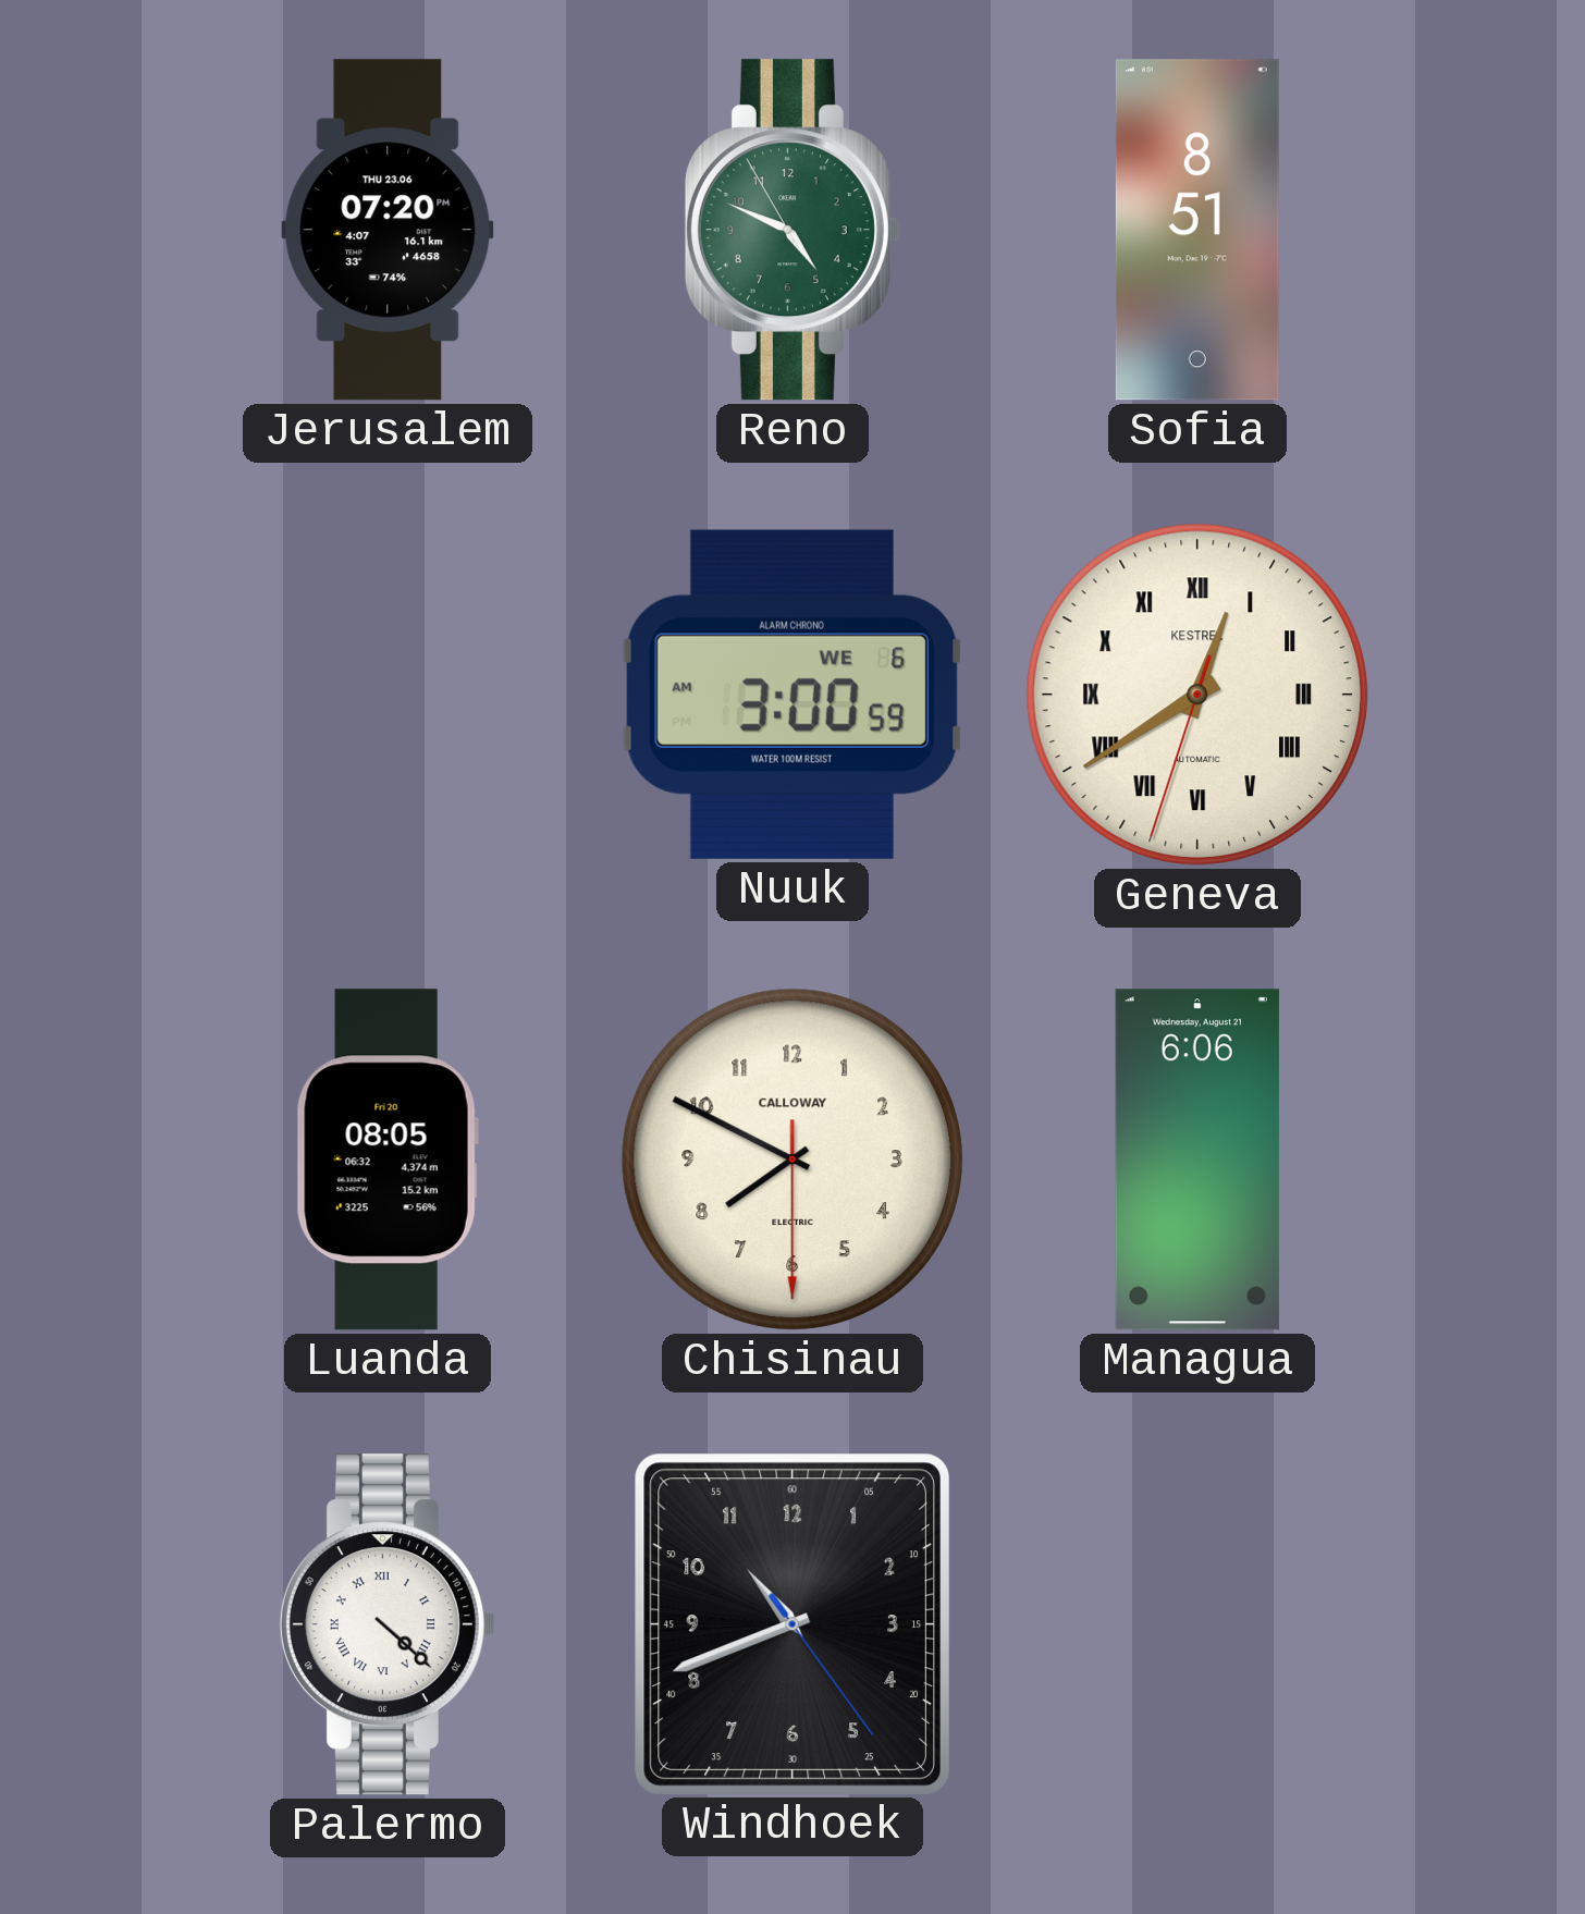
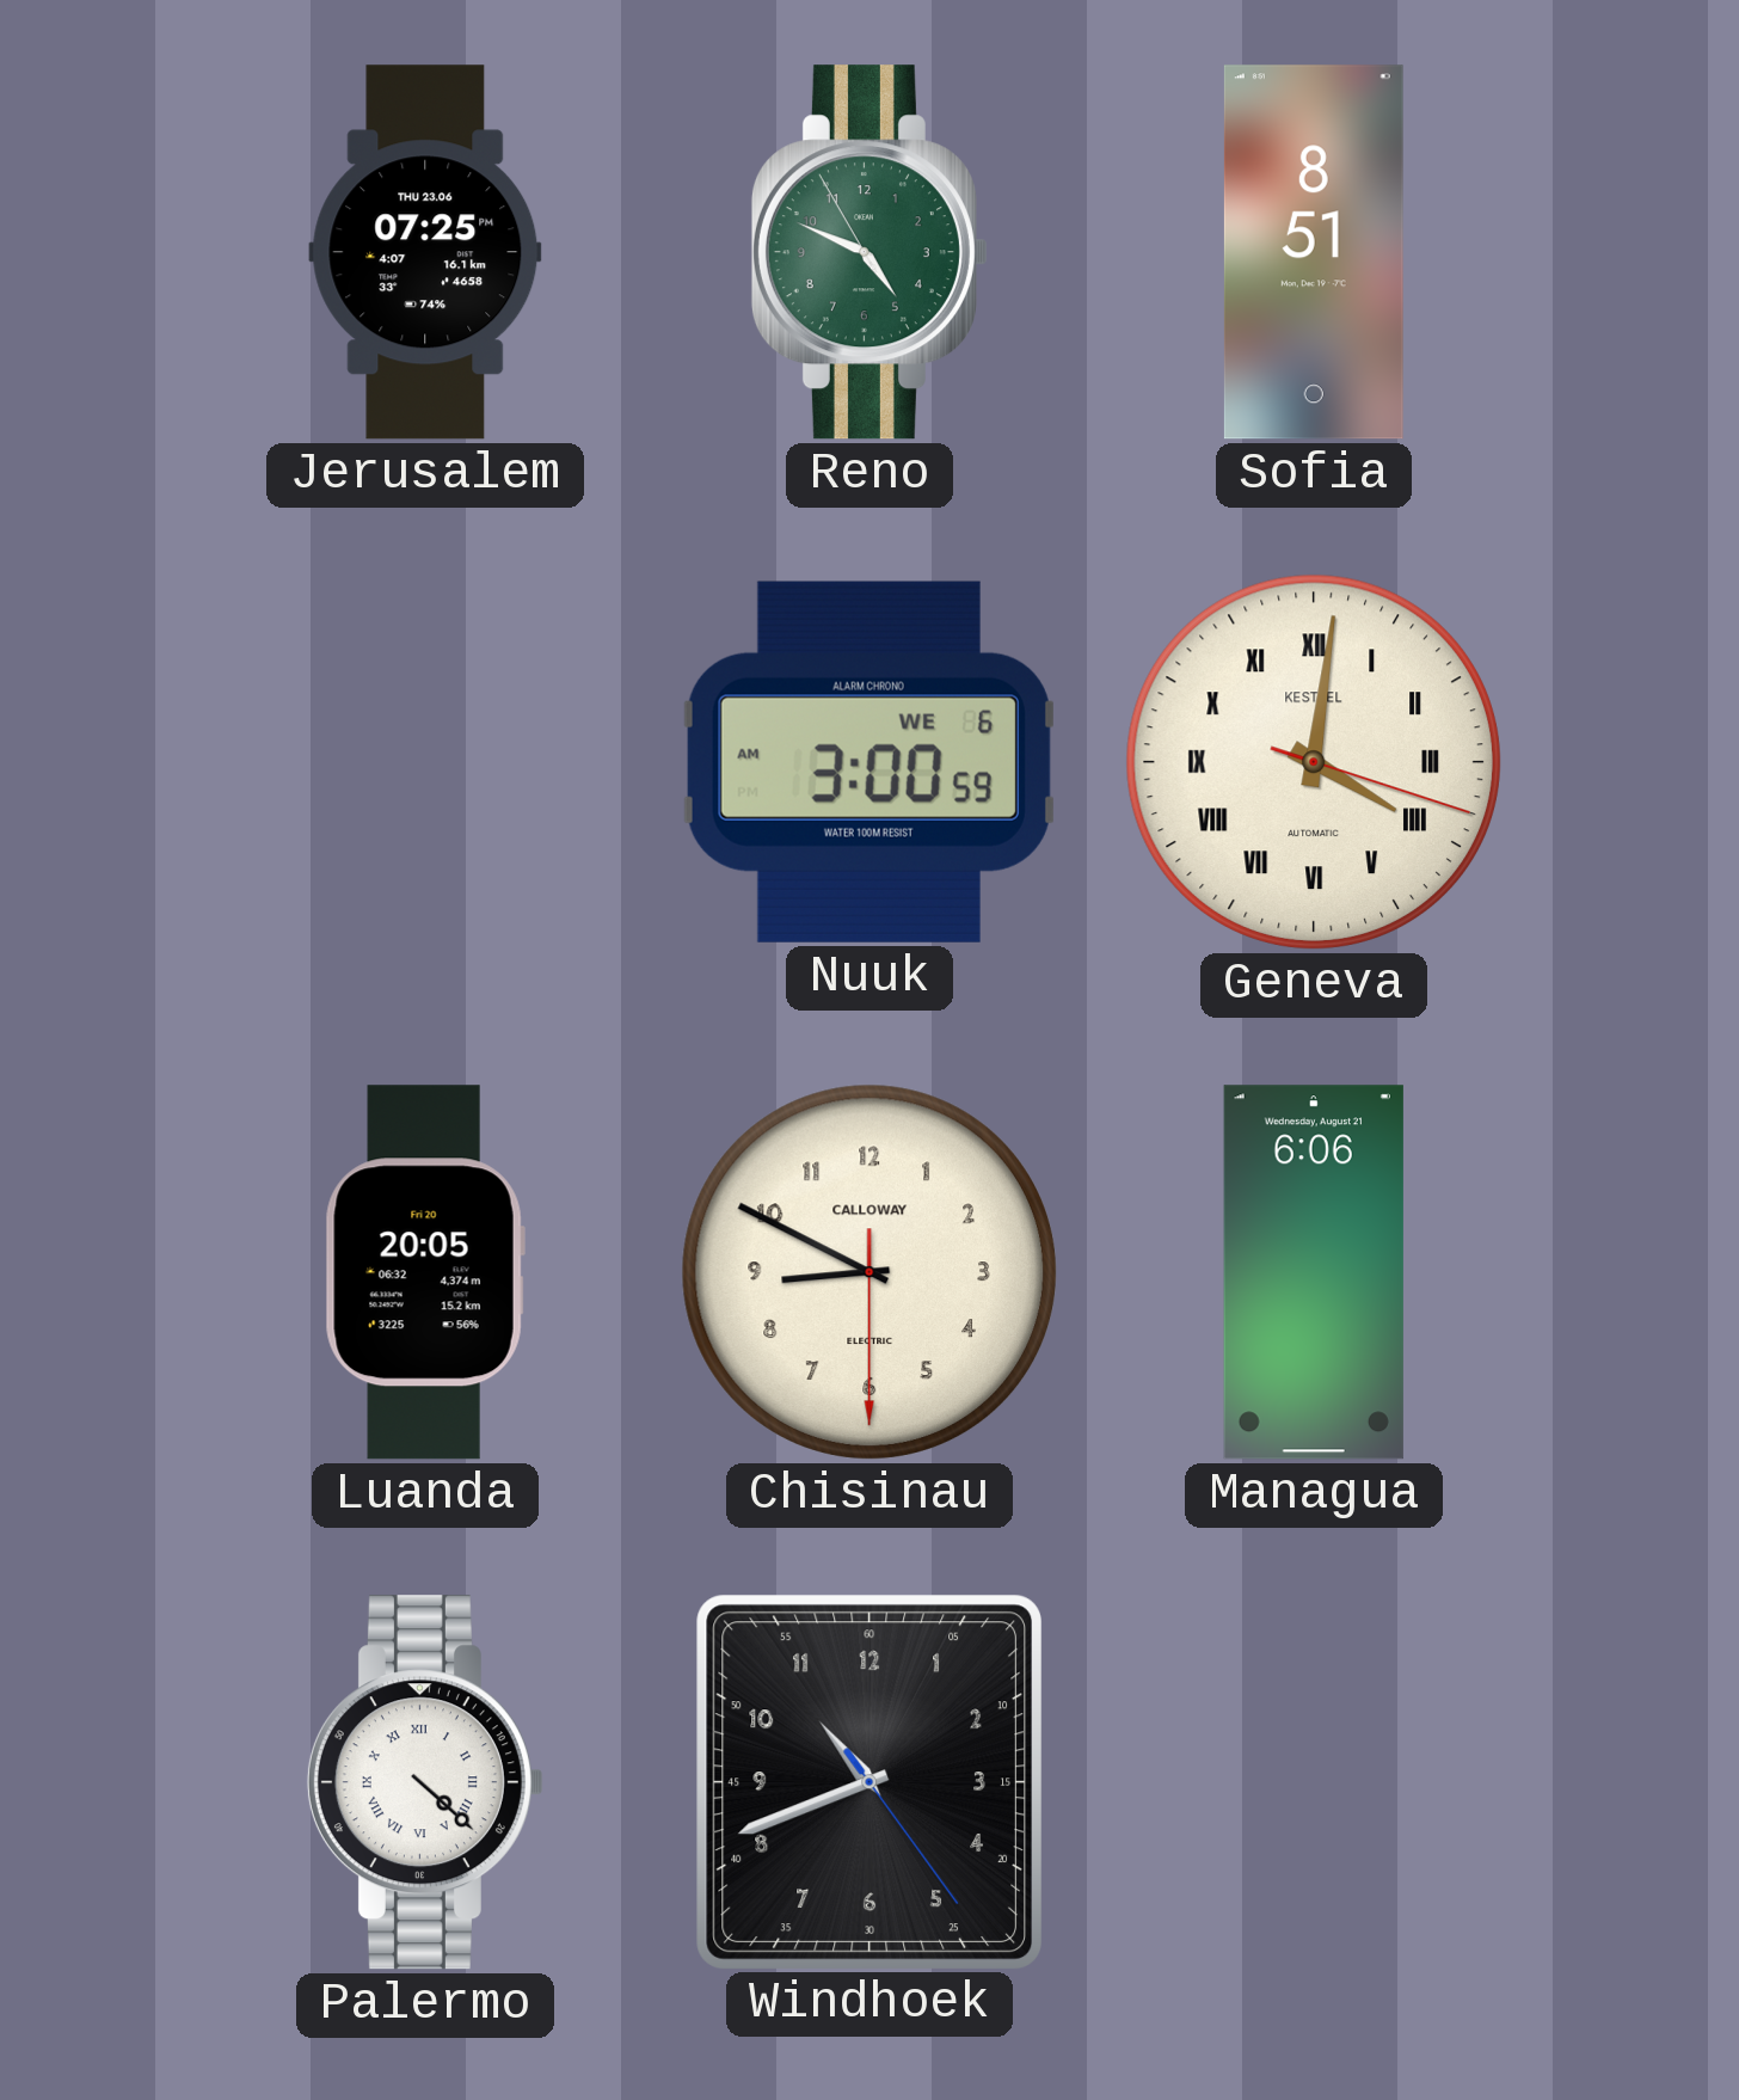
Jerusalem: 07:20 -> 07:25 (425, 252)
Geneva: 12:39 -> 4:01 (1314, 762)
Luanda: 08:05 -> 20:05 (425, 1272)
Chisinau: 7:49 -> 8:49 (869, 1272)
